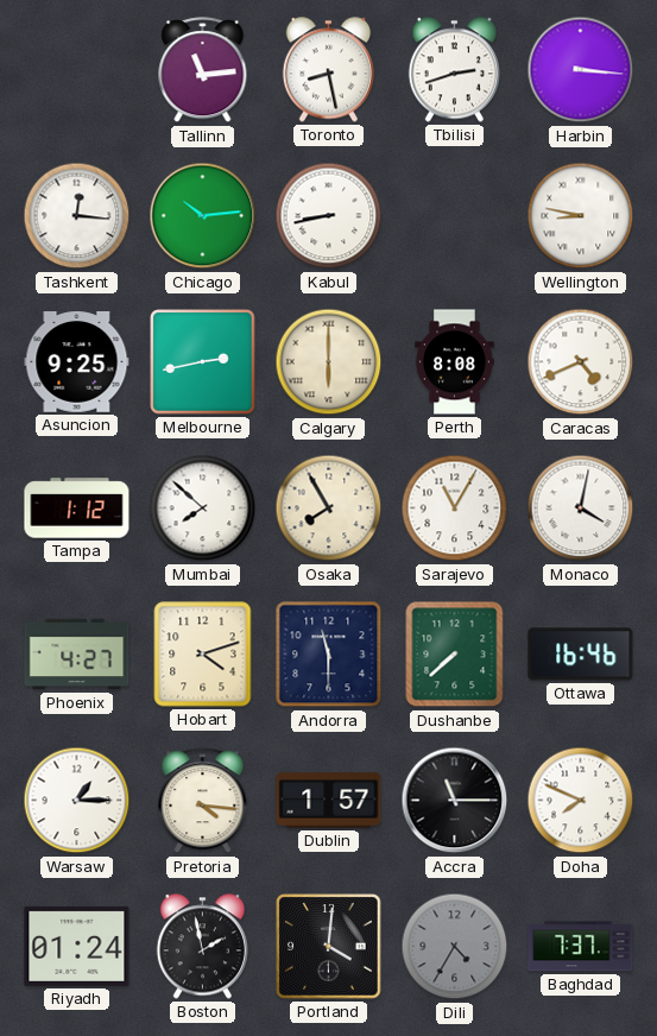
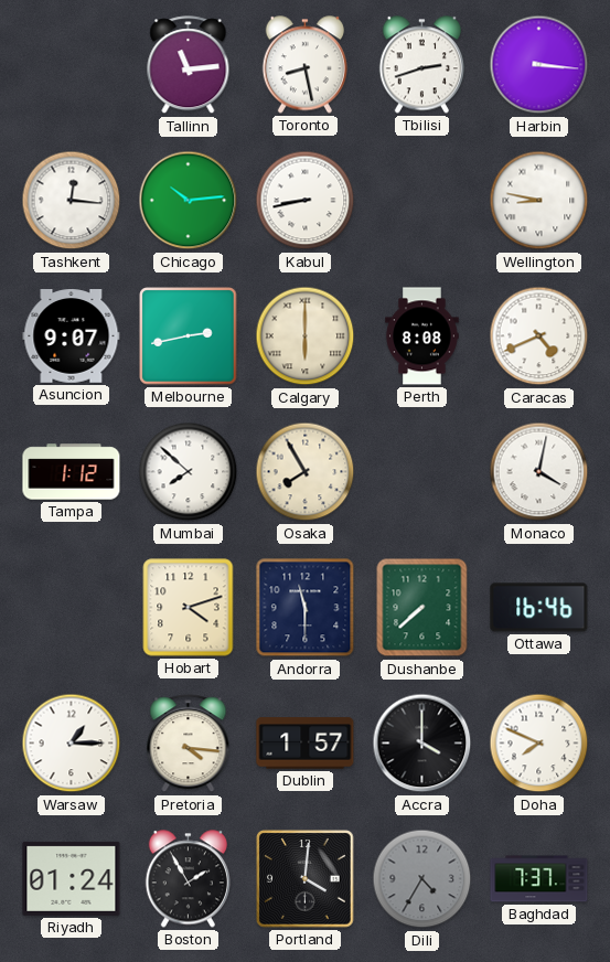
Asuncion: 9:25 -> 9:07 (72, 336)
Sarajevo: 11:05 -> none (455, 508)
Phoenix: 4:27 -> none (77, 655)
Accra: 11:15 -> 4:00 (422, 744)
Boston: 1:58 -> 1:55 (188, 879)
